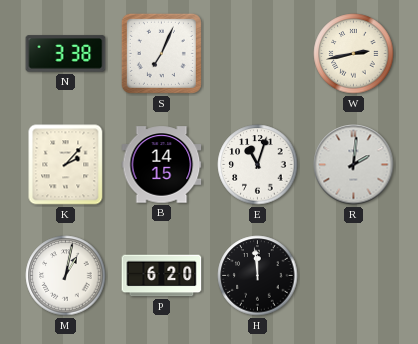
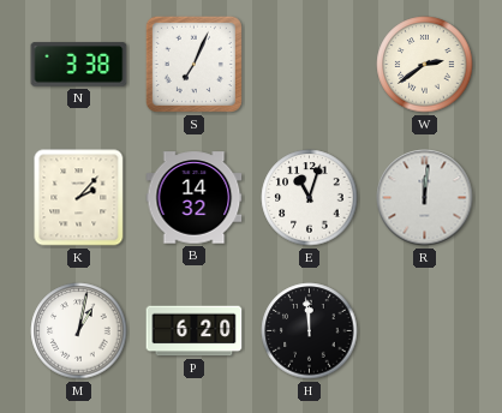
W: 2:43 -> 2:39 (425, 65)
B: 14:15 -> 14:32 (195, 198)
R: 2:01 -> 12:01 (425, 198)
